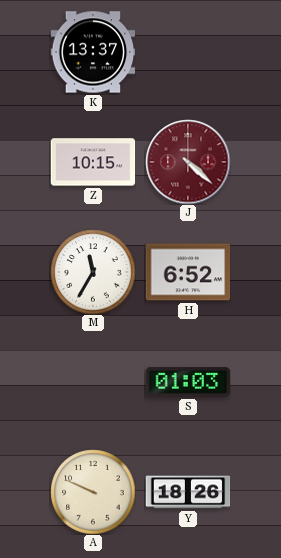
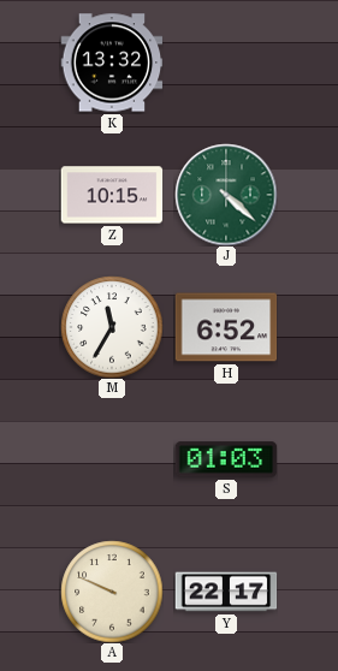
K: 13:37 -> 13:32 (112, 63)
J dial: burgundy -> green (226, 195)
Y: 18:26 -> 22:17 (226, 592)
